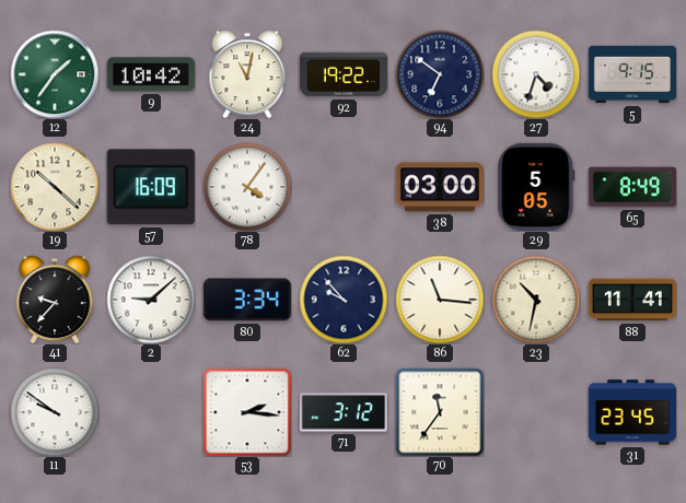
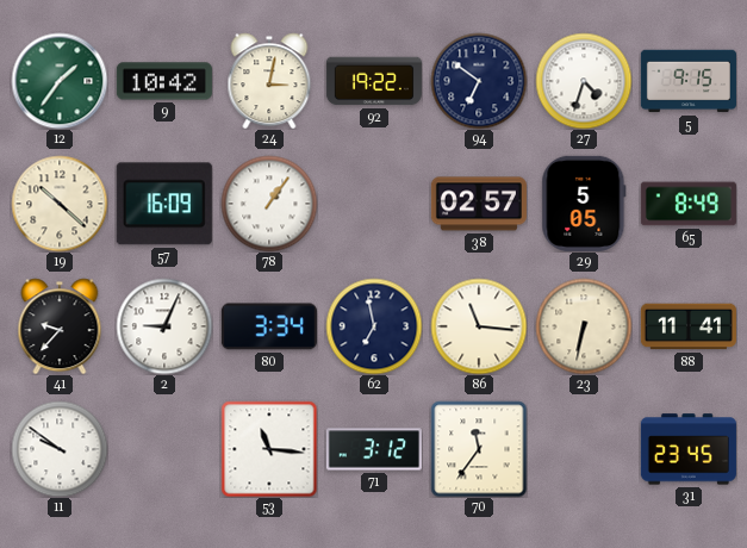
24: 11:02 -> 3:02 (269, 81)
78: 4:06 -> 1:06 (269, 204)
38: 03:00 -> 02:57 (479, 204)
2: 9:08 -> 9:04 (164, 326)
62: 9:53 -> 6:58 (374, 326)
23: 10:32 -> 6:32 (584, 326)
53: 2:16 -> 11:16 (269, 449)
